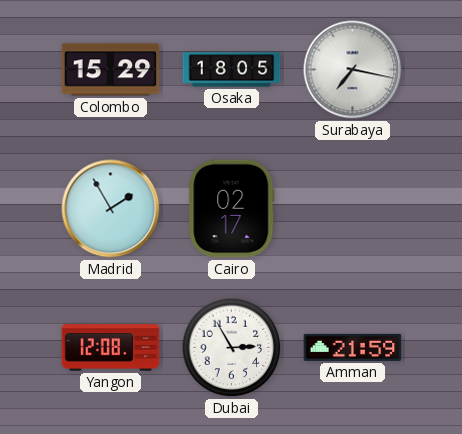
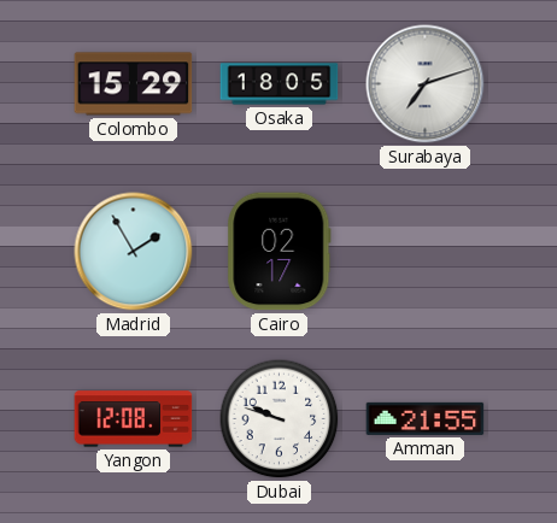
Surabaya: 7:17 -> 7:12 (426, 84)
Dubai: 2:55 -> 9:48 (280, 419)
Amman: 21:59 -> 21:55 (426, 418)
